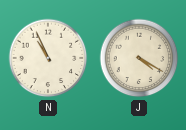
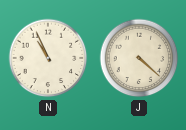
J: 4:20 -> 4:22 (139, 58)
